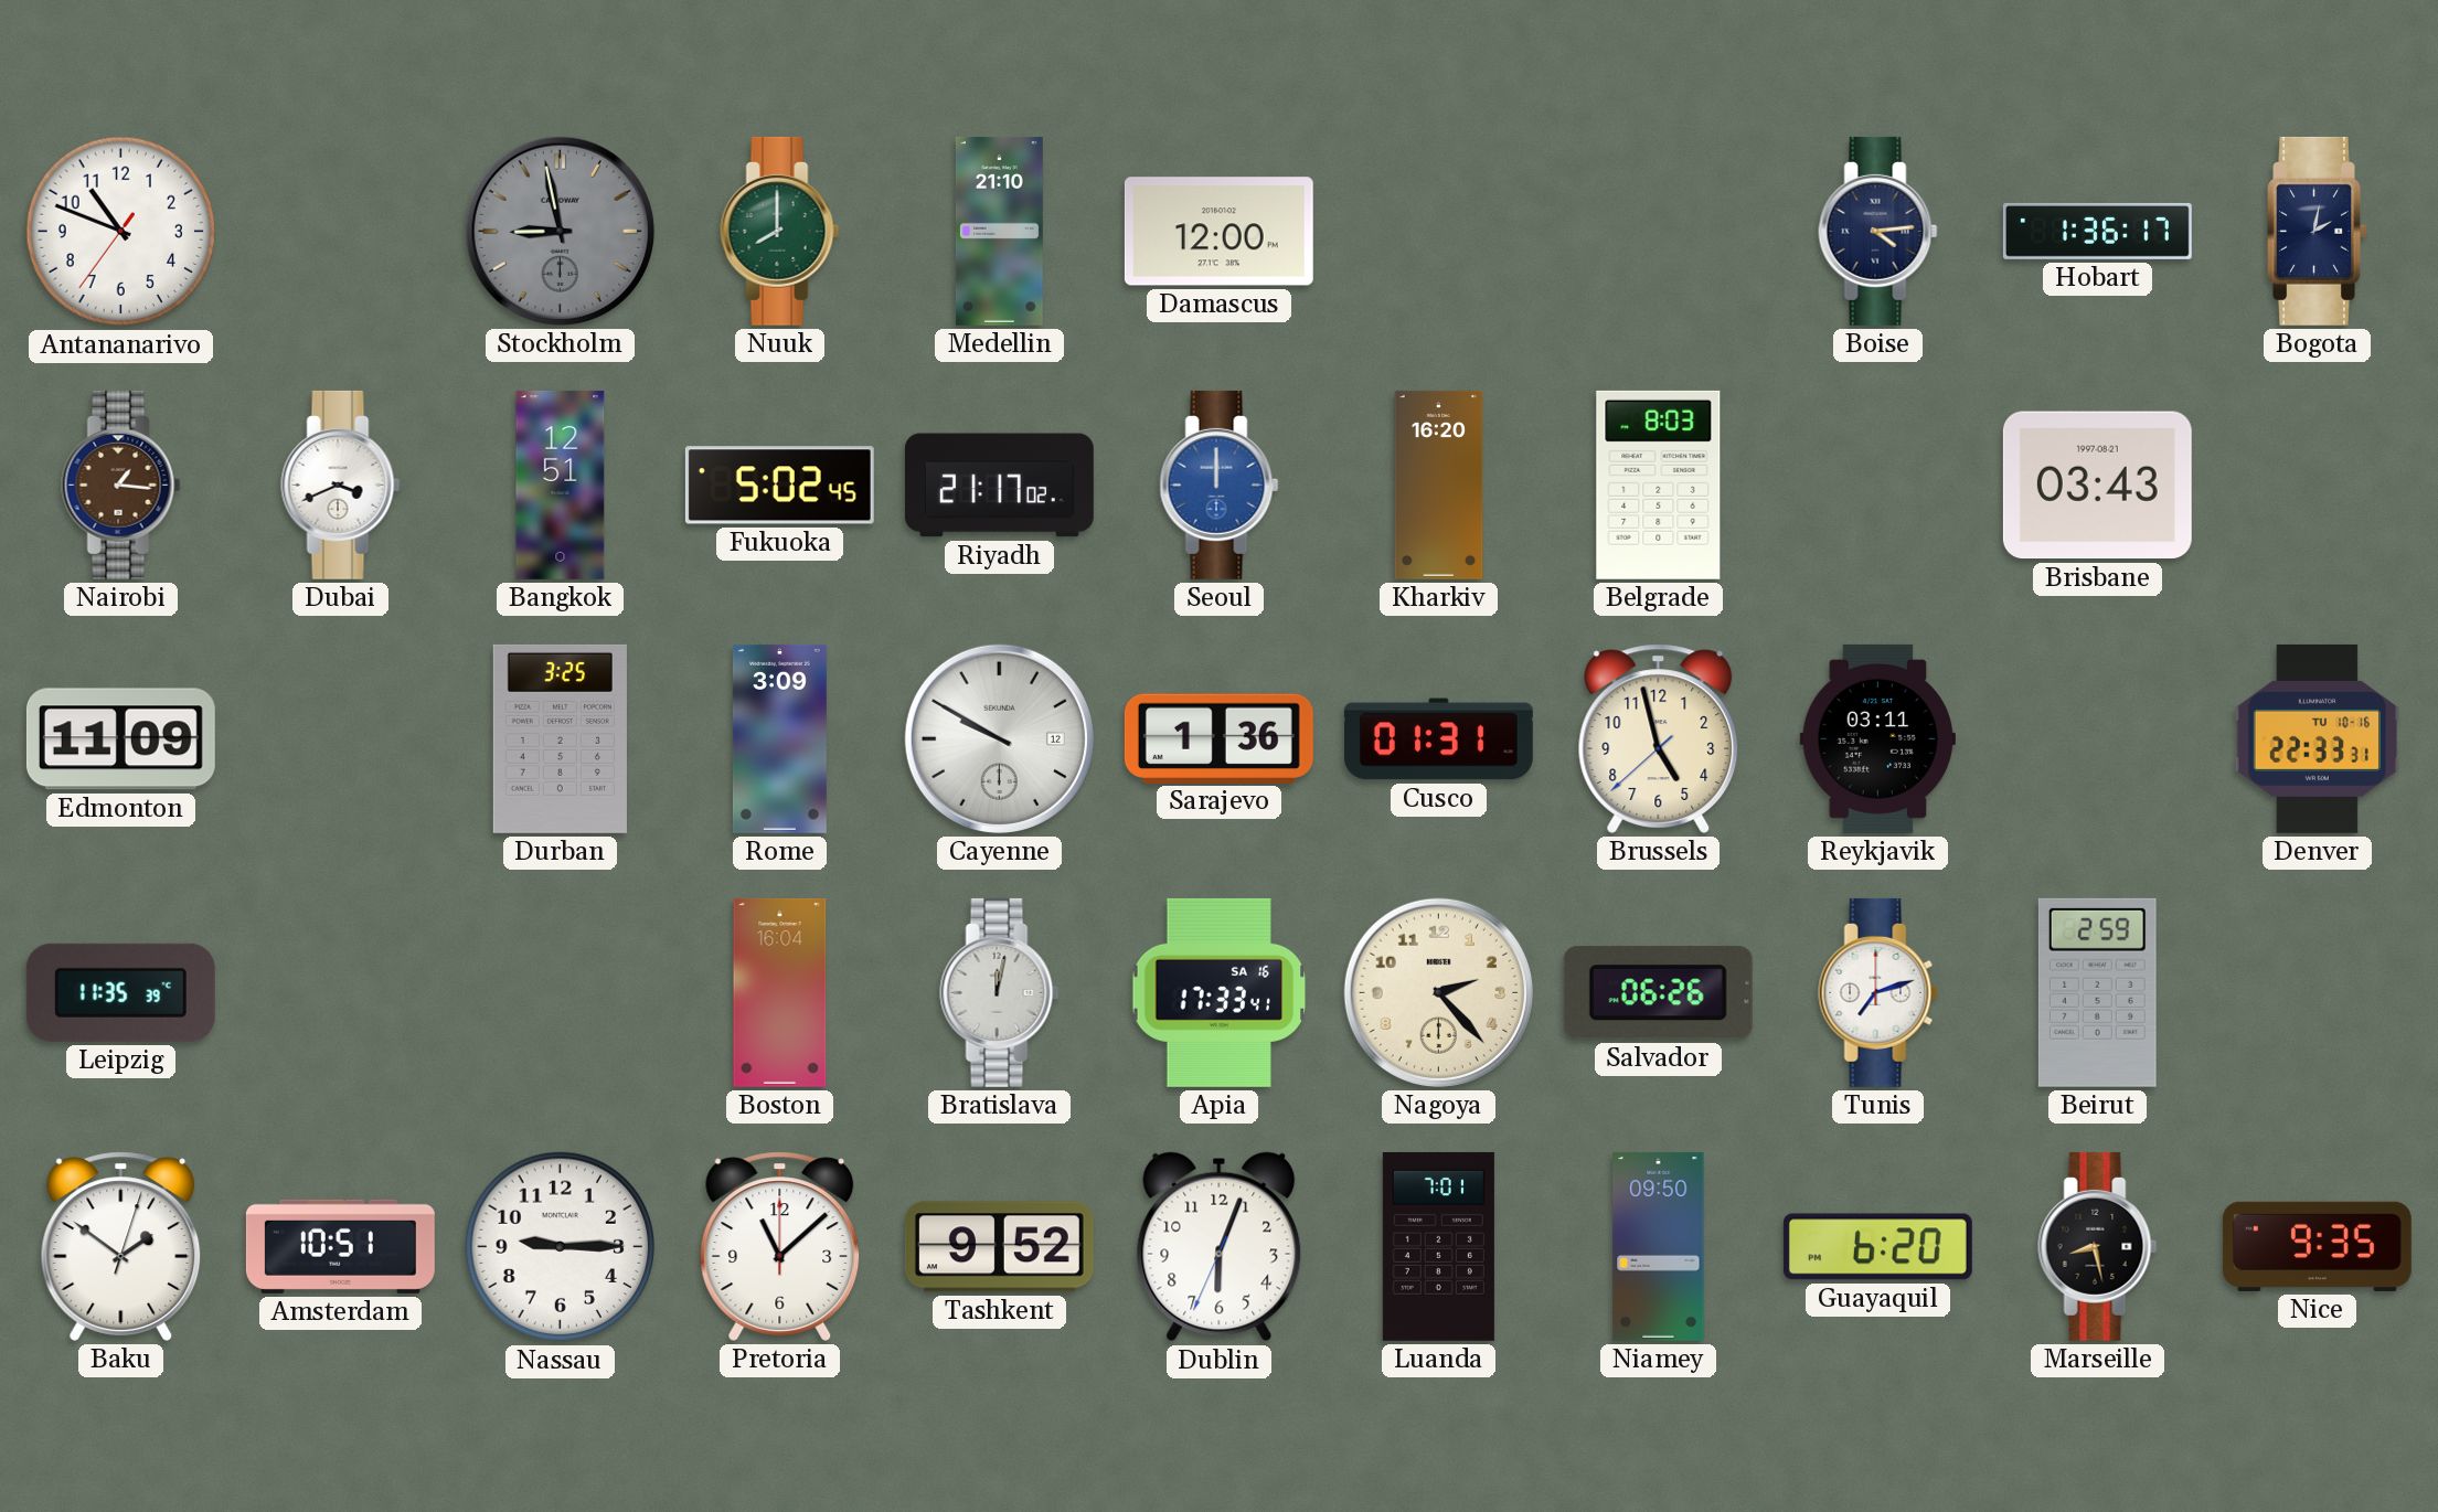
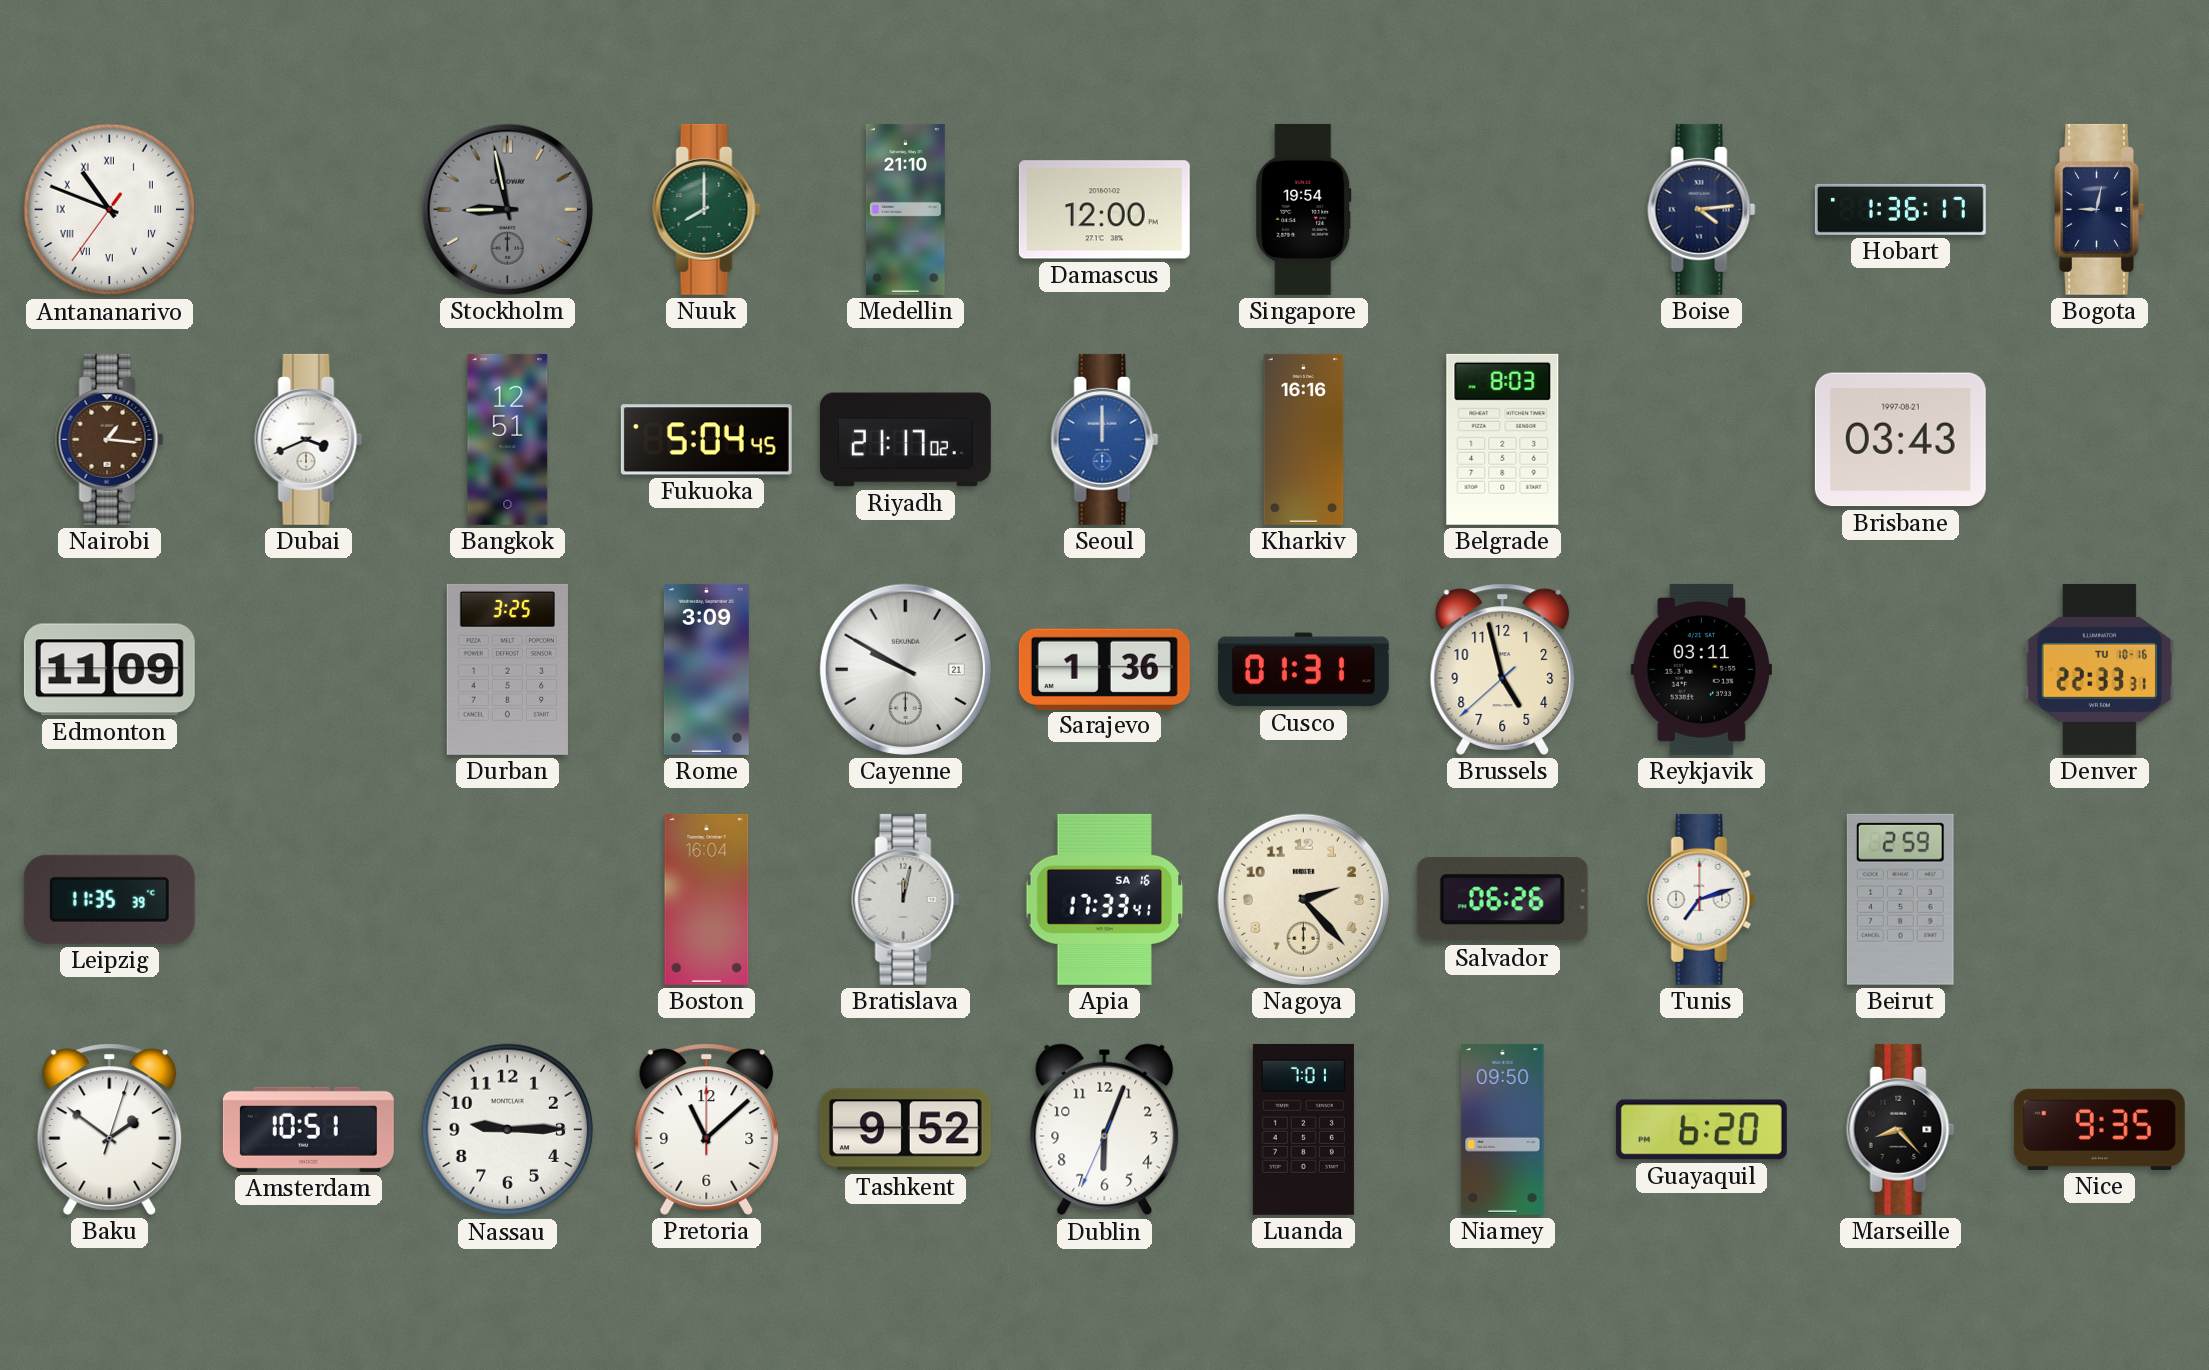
Antananarivo numerals: Arabic -> Roman (110, 210)
Singapore: none -> 19:54 (1304, 209)
Bogota: 2:02 -> 9:02 (2100, 209)
Fukuoka: 5:02 -> 5:04 (706, 440)
Kharkiv: 16:20 -> 16:16 (1304, 439)
Cayenne date: 12 -> 21 (905, 669)
Marseille: 8:28 -> 8:23 (1901, 1129)
